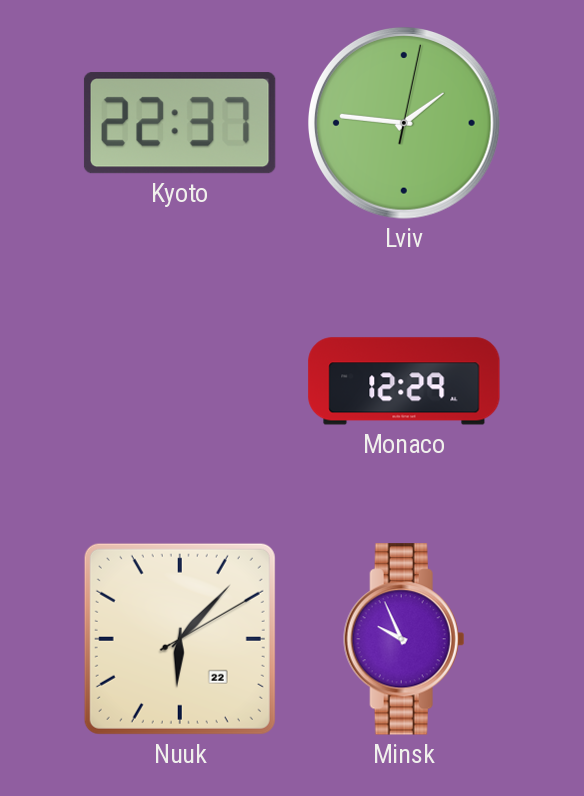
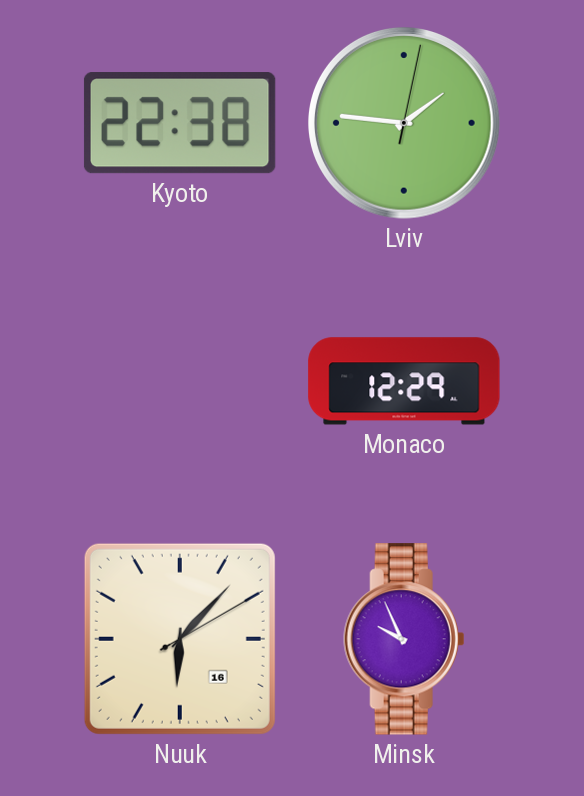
Kyoto: 22:37 -> 22:38 (180, 123)
Nuuk date: 22 -> 16 (180, 639)
